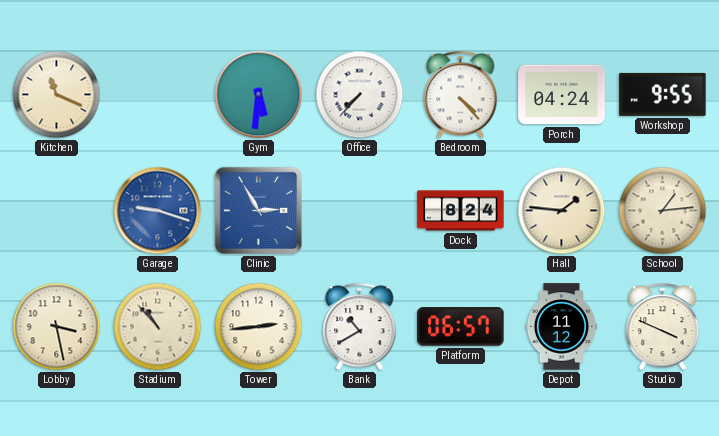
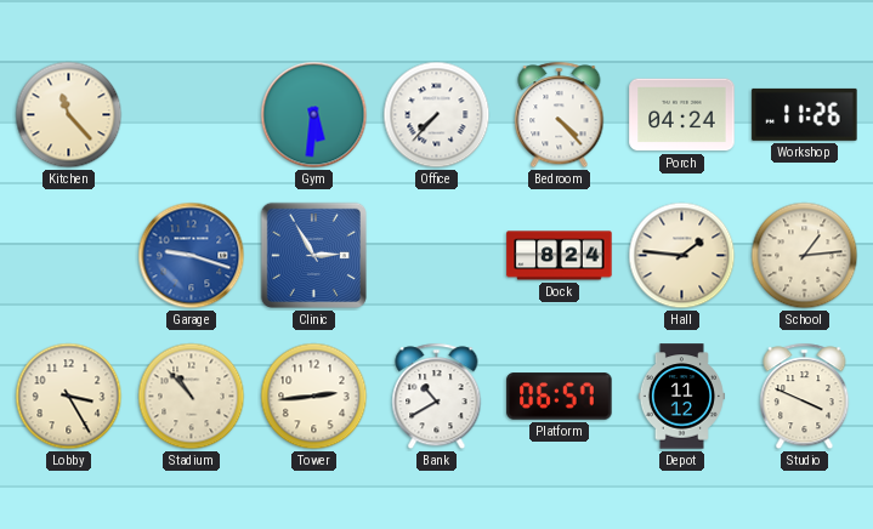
Kitchen: 11:19 -> 11:23 (69, 115)
Workshop: 9:55 -> 11:26 (805, 114)
Lobby: 3:28 -> 3:25 (69, 397)
